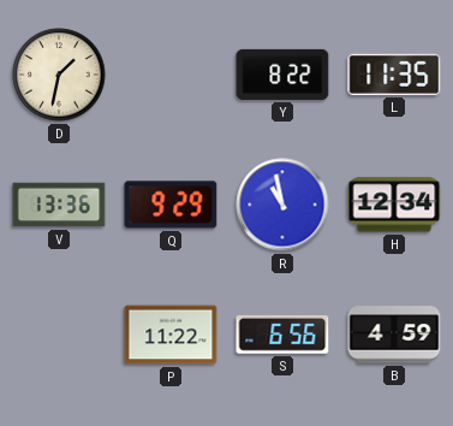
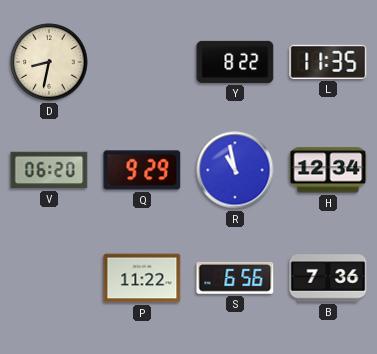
D: 1:32 -> 8:32 (49, 62)
V: 13:36 -> 06:20 (49, 170)
B: 4:59 -> 7:36 (328, 278)
